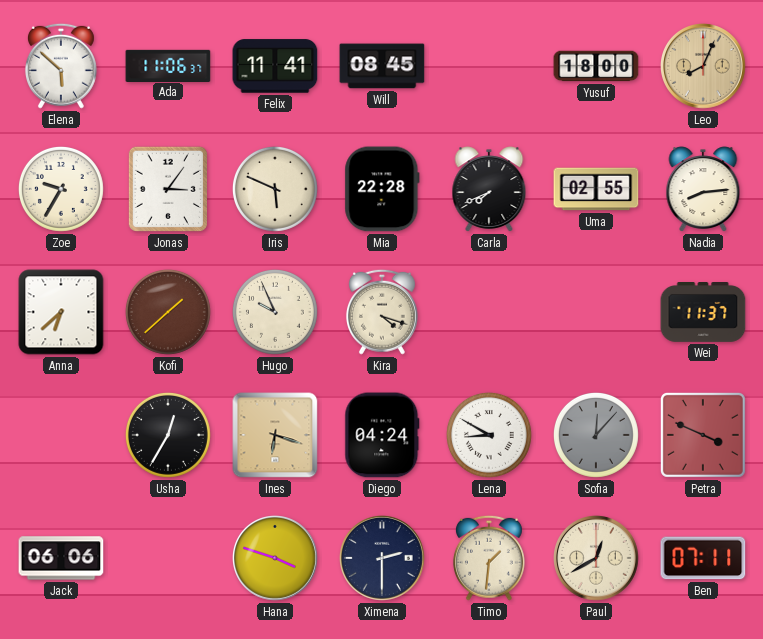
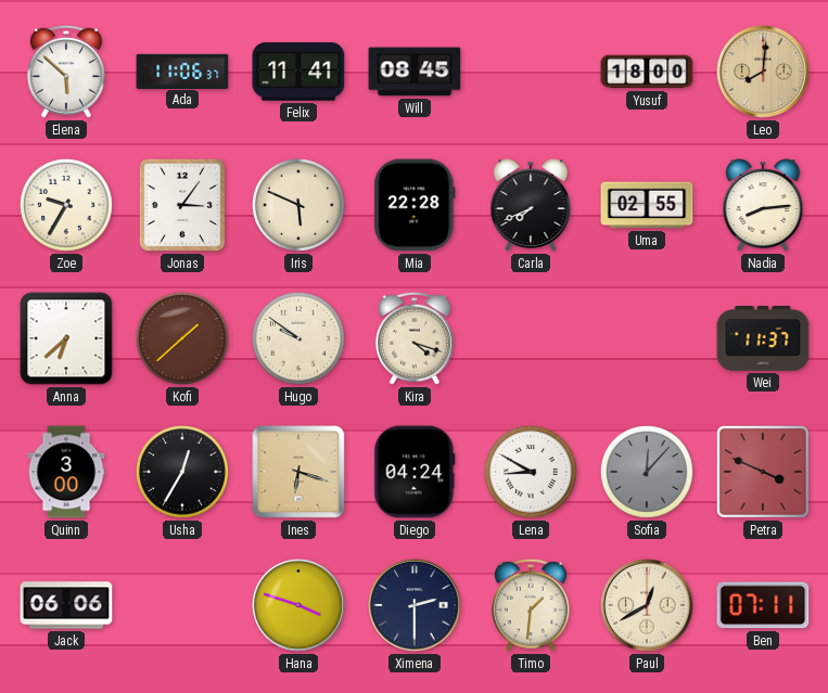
Leo: 8:04 -> 8:01 (764, 73)
Hugo: 9:56 -> 9:51 (298, 338)
Quinn: none -> 3:00 (66, 472)
